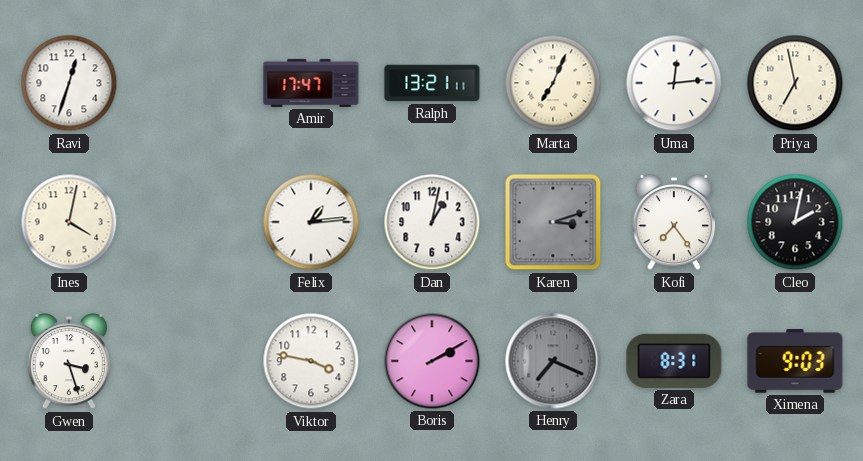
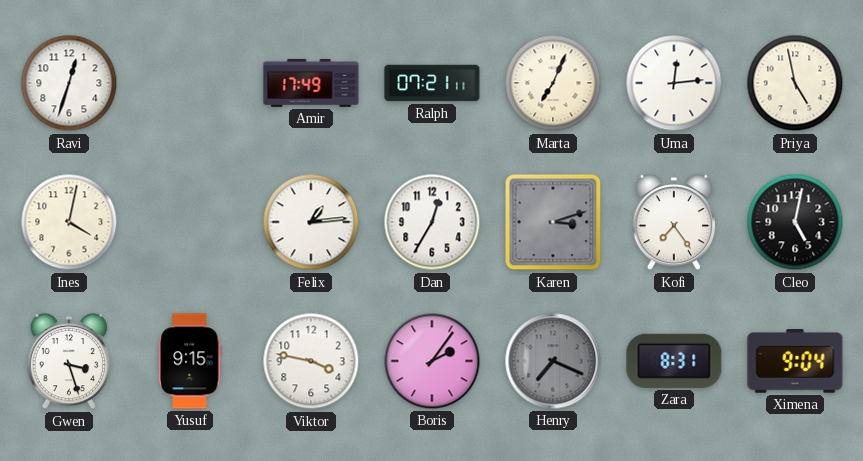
Amir: 17:47 -> 17:49 (311, 83)
Ralph: 13:21 -> 07:21 (432, 83)
Priya: 6:58 -> 4:58 (795, 83)
Dan: 1:02 -> 12:35 (432, 222)
Cleo: 2:02 -> 5:02 (795, 222)
Yusuf: none -> 9:15 (190, 361)
Boris: 2:10 -> 2:06 (432, 361)
Ximena: 9:03 -> 9:04 (795, 361)
